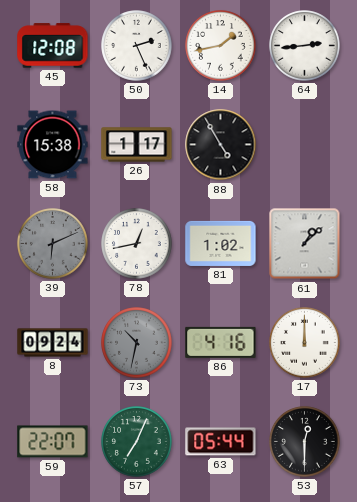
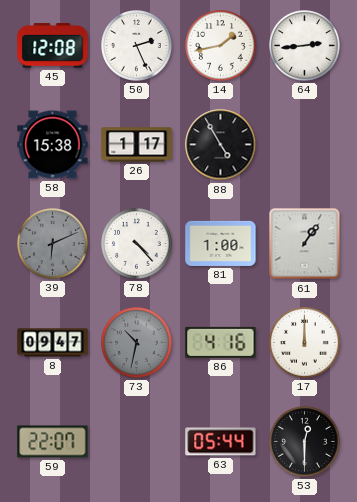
78: 12:43 -> 4:23 (137, 244)
81: 1:02 -> 1:00 (221, 243)
61: 1:08 -> 1:06 (305, 244)
8: 09:24 -> 09:47 (53, 343)
57: 7:04 -> none (137, 442)
